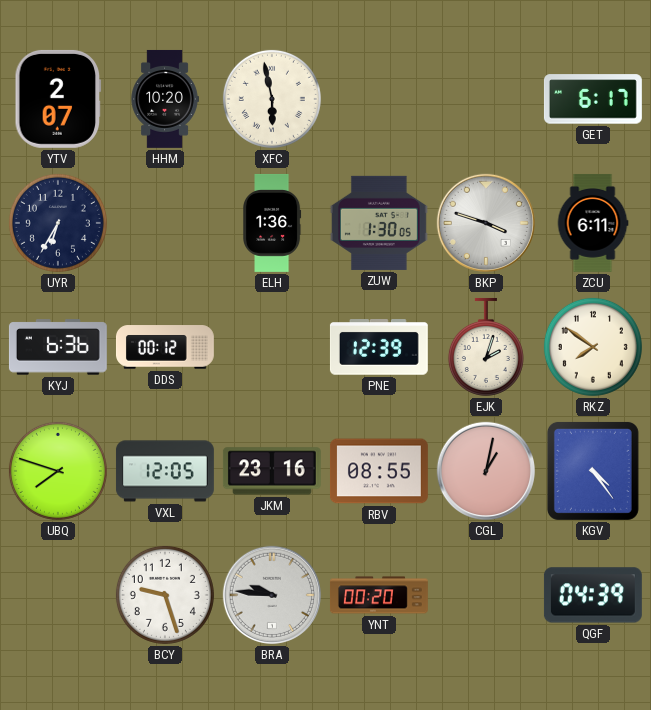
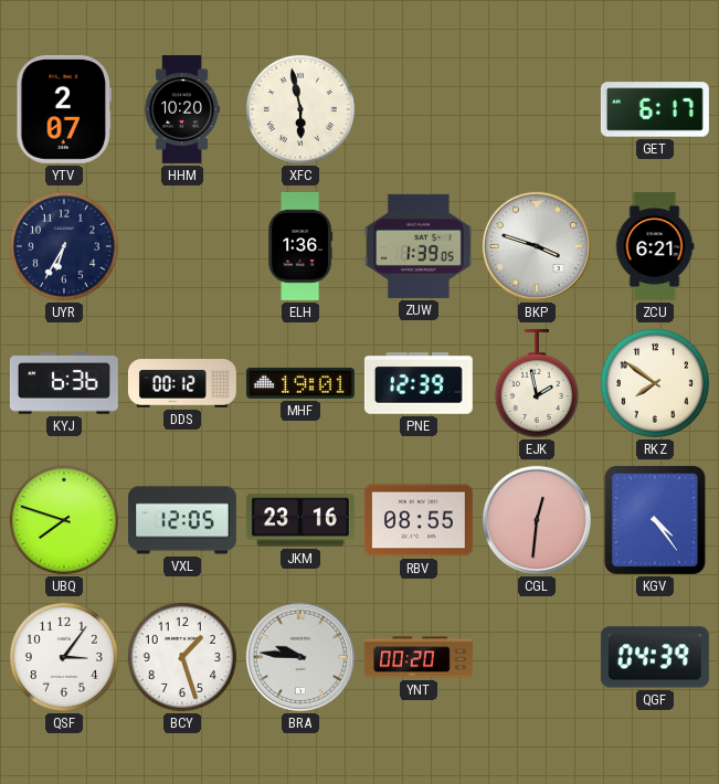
ZUW: 1:30 -> 1:39 (419, 246)
ZCU: 6:11 -> 6:21 (655, 246)
MHF: none -> 19:01 (300, 383)
EJK: 2:03 -> 1:58 (537, 383)
CGL: 1:02 -> 12:31 (537, 520)
QSF: none -> 3:06 (64, 657)
BCY: 9:27 -> 1:27 (182, 657)
